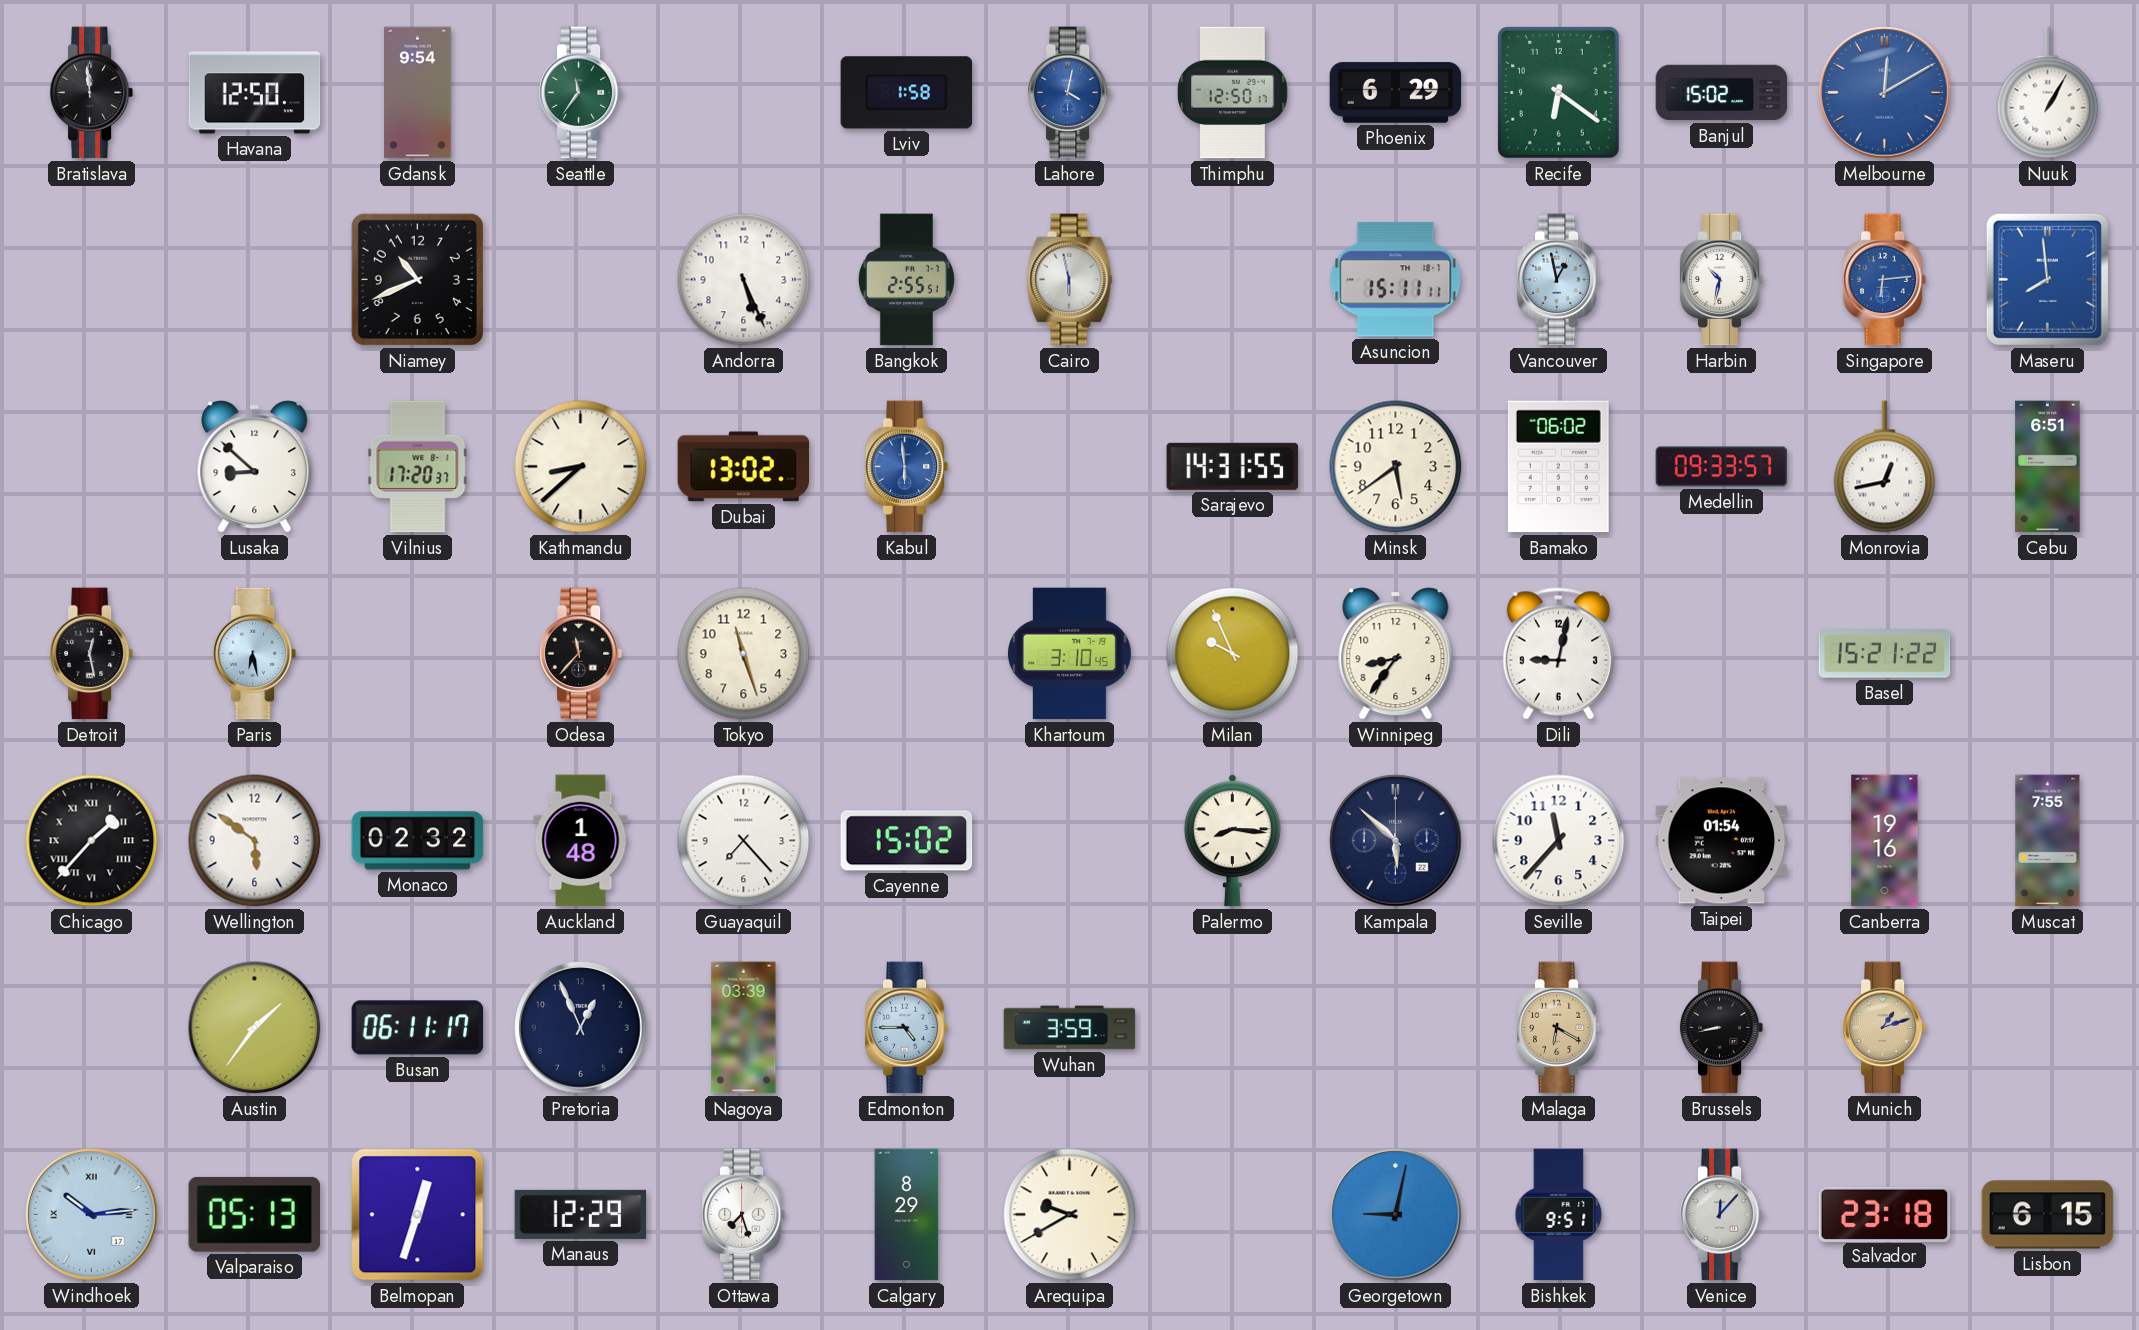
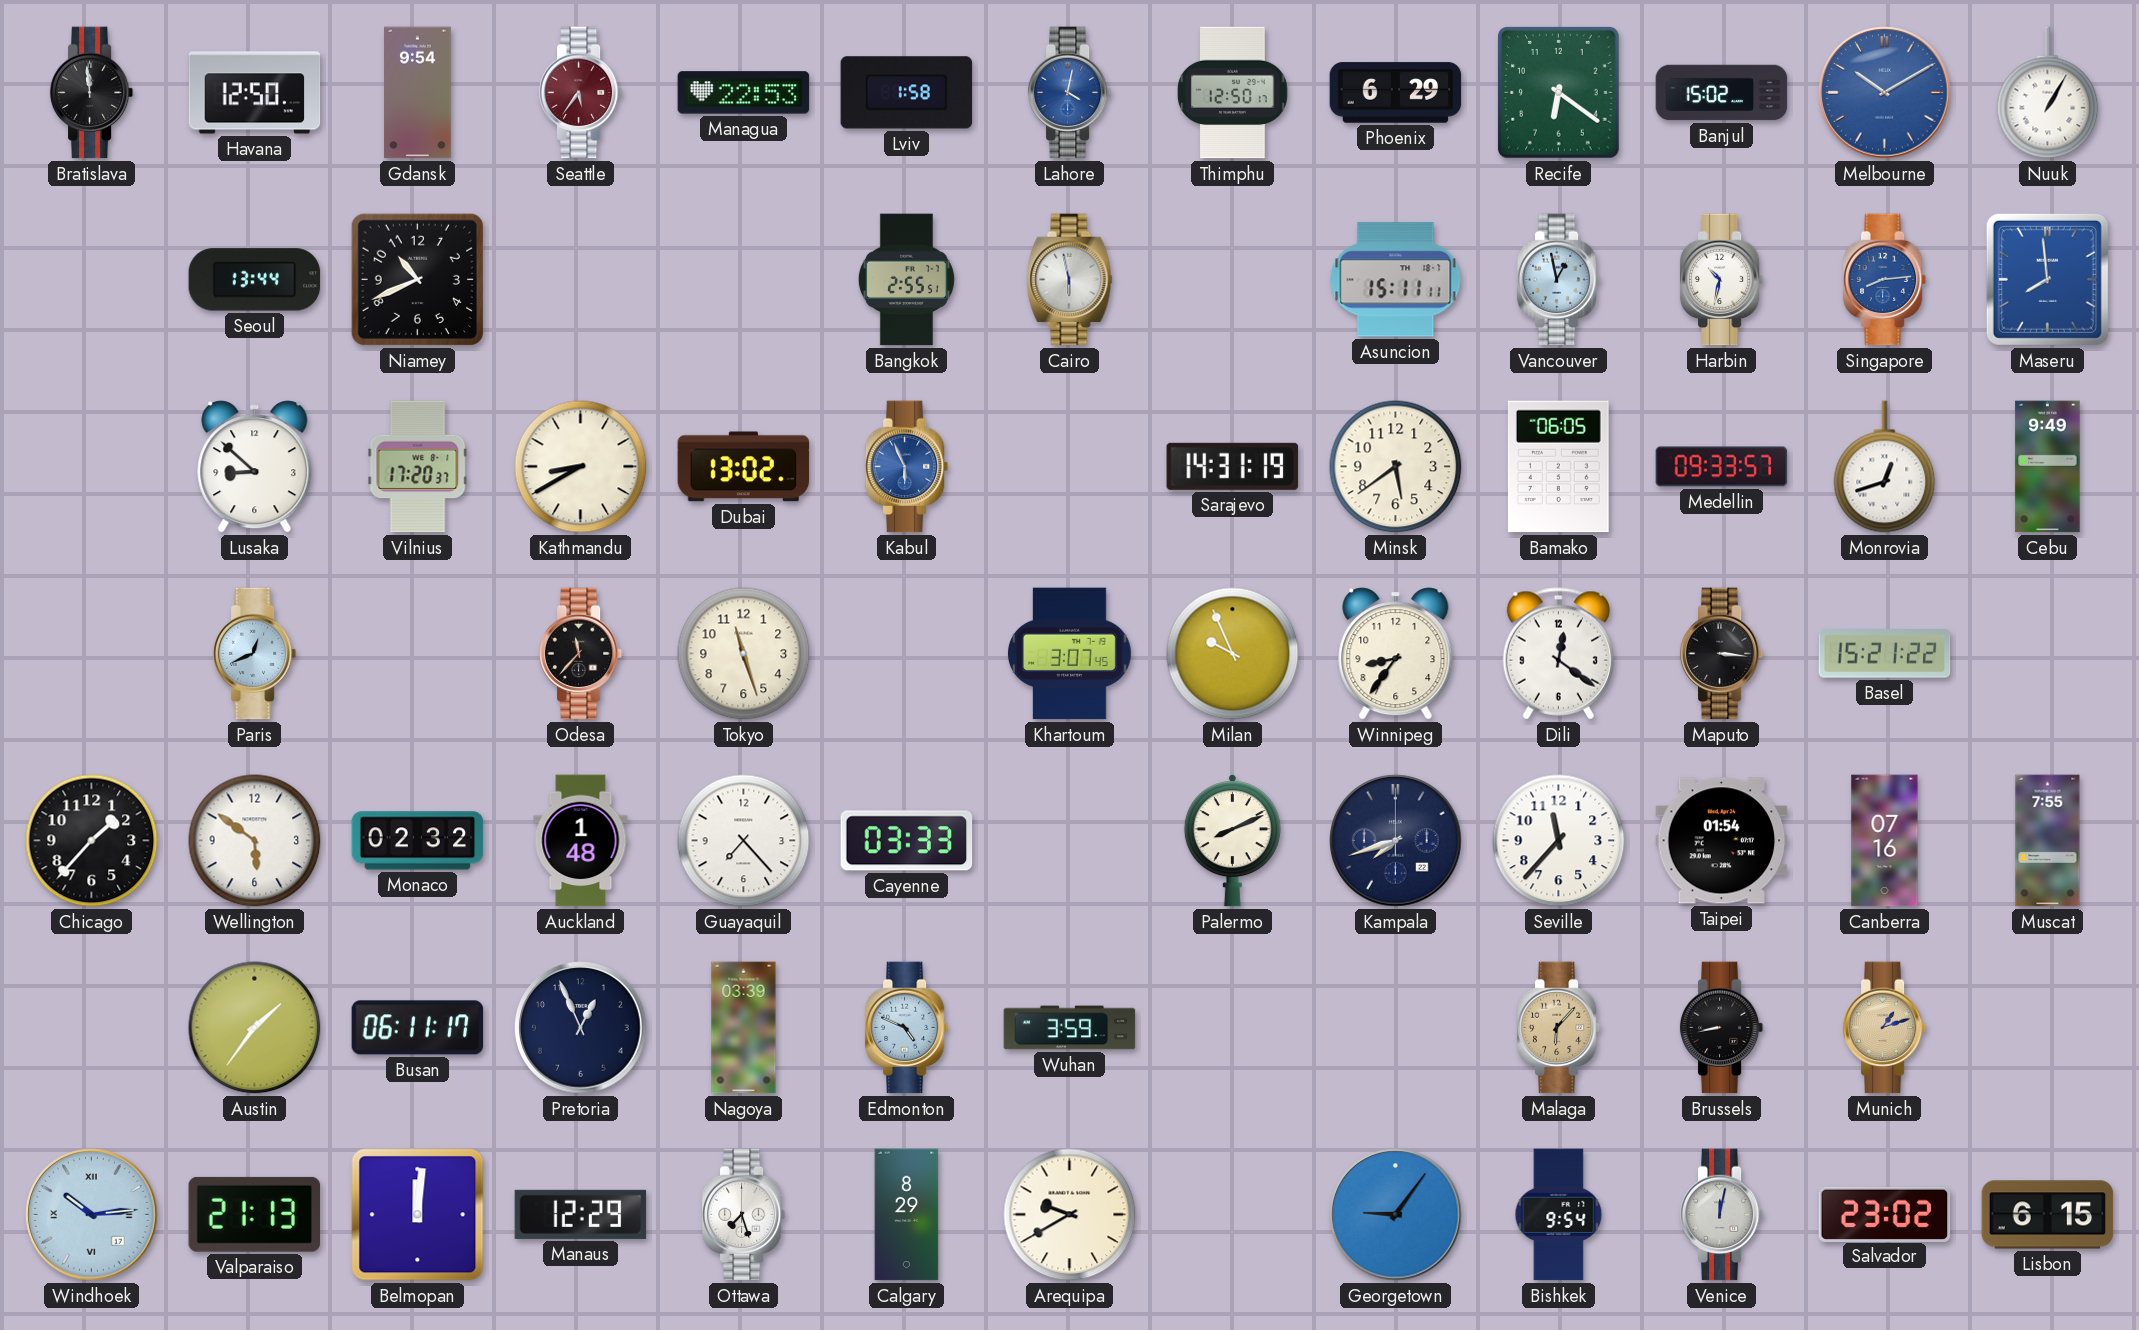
Seattle: 11:36 -> 5:36 (581, 93)
Seattle dial: green -> burgundy (581, 93)
Managua: none -> 22:53 (744, 93)
Melbourne: 12:10 -> 10:10 (1885, 93)
Seoul: none -> 13:44 (255, 280)
Andorra: 5:26 -> none (744, 280)
Singapore: 6:14 -> 8:14 (1885, 280)
Kathmandu: 8:38 -> 8:40 (581, 467)
Kabul: 5:59 -> 5:56 (907, 467)
Sarajevo: 14:31:55 -> 14:31:19 (1233, 466)
Bamako: 06:02 -> 06:05 (1558, 467)
Monrovia: 12:43 -> 12:42 (1885, 467)
Cebu: 6:51 -> 9:49 (2048, 467)
Detroit: 12:28 -> none (92, 654)
Paris: 6:28 -> 12:41 (255, 654)
Khartoum: 3:10 -> 3:07 (1070, 654)
Dili: 9:02 -> 12:21 (1558, 654)
Maputo: none -> 3:16 (1722, 654)
Chicago numerals: Roman -> Arabic (92, 841)
Cayenne: 15:02 -> 03:33 (907, 841)
Palermo: 8:16 -> 8:11 (1232, 841)
Kampala: 5:52 -> 7:42 (1396, 841)
Canberra: 19:16 -> 07:16 (1885, 841)
Edmonton: 4:45 -> 4:49 (907, 1028)
Malaga: 6:20 -> 6:07 (1559, 1028)
Valparaiso: 05:13 -> 21:13 (254, 1214)
Belmopan: 12:33 -> 12:01 (418, 1215)
Georgetown: 9:02 -> 9:06 (1396, 1215)
Bishkek: 9:51 -> 9:54 (1559, 1215)
Venice: 12:07 -> 12:02 (1722, 1215)
Salvador: 23:18 -> 23:02 (1885, 1214)
